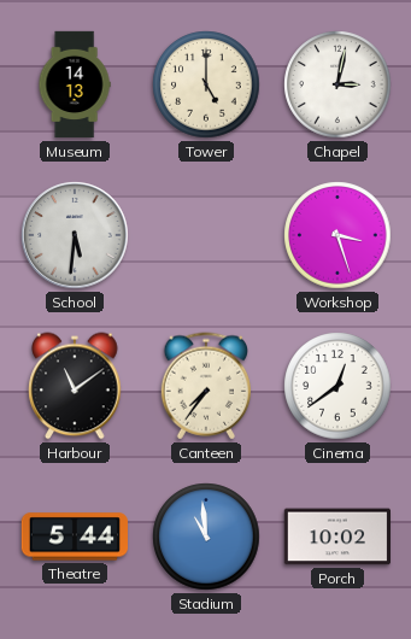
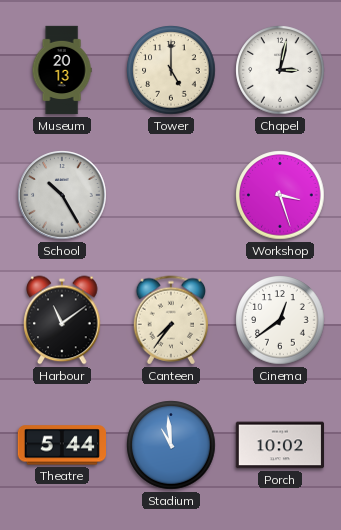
Museum: 14:13 -> 20:13 (62, 70)
School: 5:31 -> 10:25 (62, 195)
